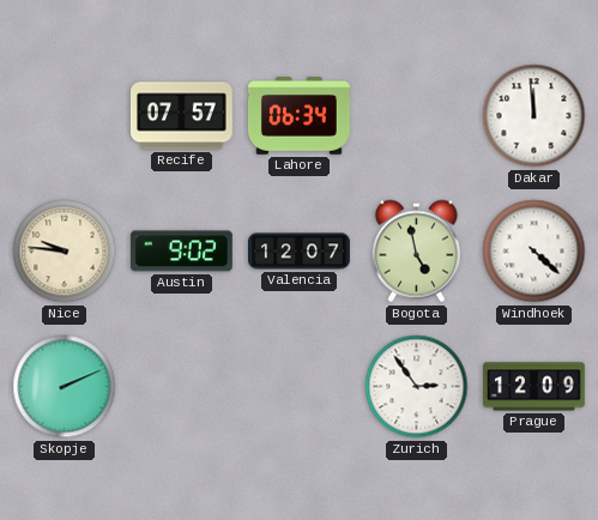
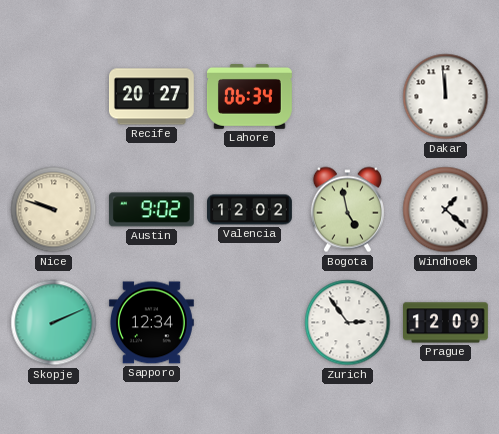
Recife: 07:57 -> 20:27 (151, 97)
Nice: 9:46 -> 9:48 (54, 210)
Valencia: 12:07 -> 12:02 (250, 210)
Windhoek: 4:22 -> 1:22 (446, 210)
Sapporo: none -> 12:34 (151, 323)
